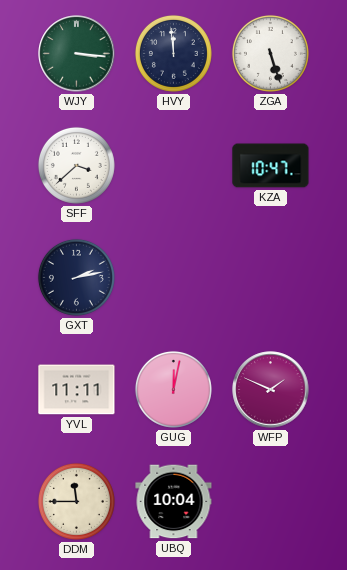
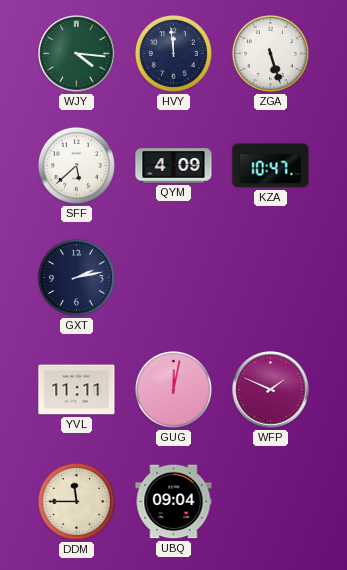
WJY: 3:16 -> 4:16 (77, 54)
SFF: 3:38 -> 5:38 (76, 165)
QYM: none -> 4:09 (174, 166)
UBQ: 10:04 -> 09:04 (174, 502)
